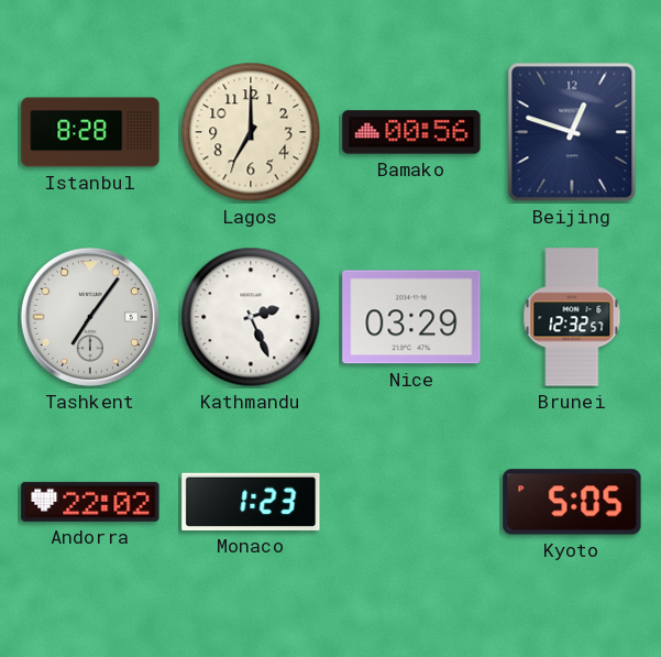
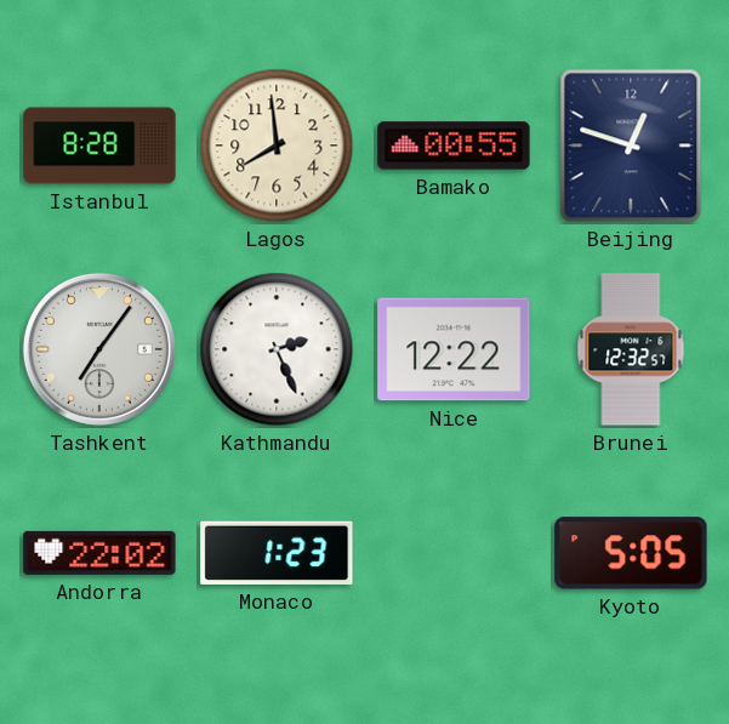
Lagos: 7:00 -> 7:59 (277, 146)
Bamako: 00:56 -> 00:55 (454, 146)
Nice: 03:29 -> 12:22 (454, 349)
